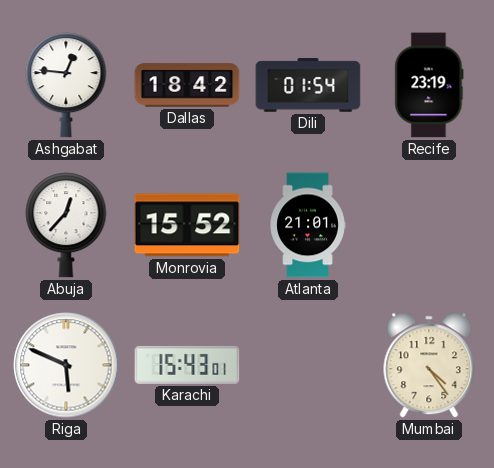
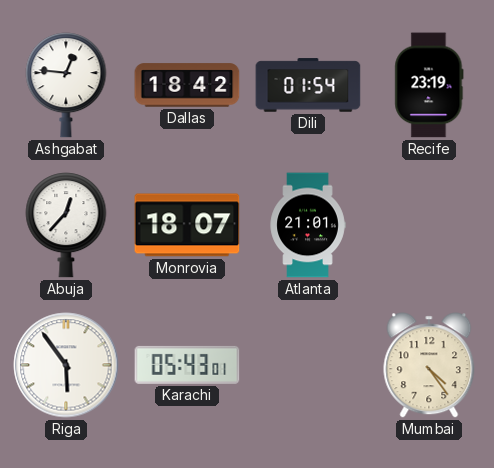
Monrovia: 15:52 -> 18:07 (187, 225)
Riga: 5:49 -> 5:54 (66, 365)
Karachi: 15:43 -> 05:43 (187, 365)
